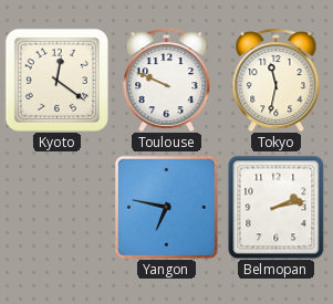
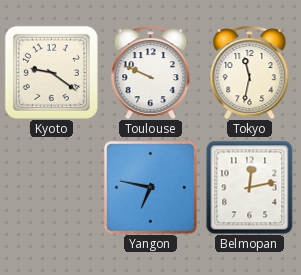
Kyoto: 12:21 -> 9:21 (51, 72)
Belmopan: 2:13 -> 12:13 (250, 187)
